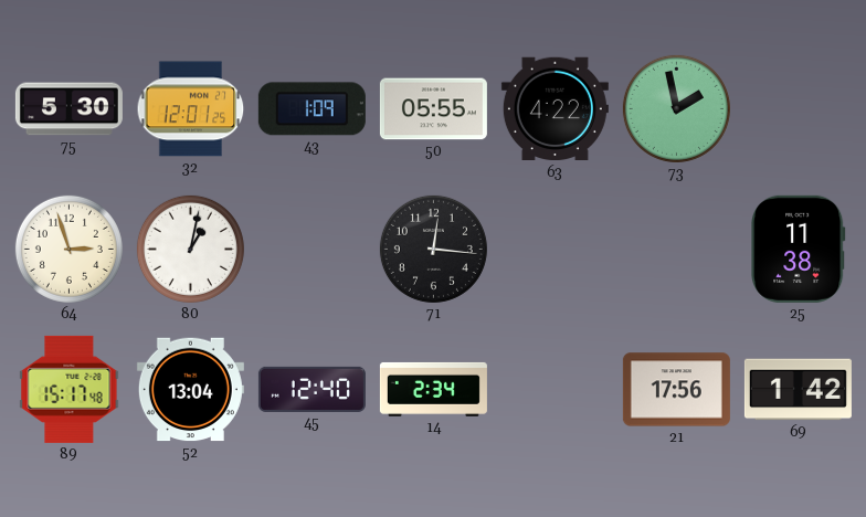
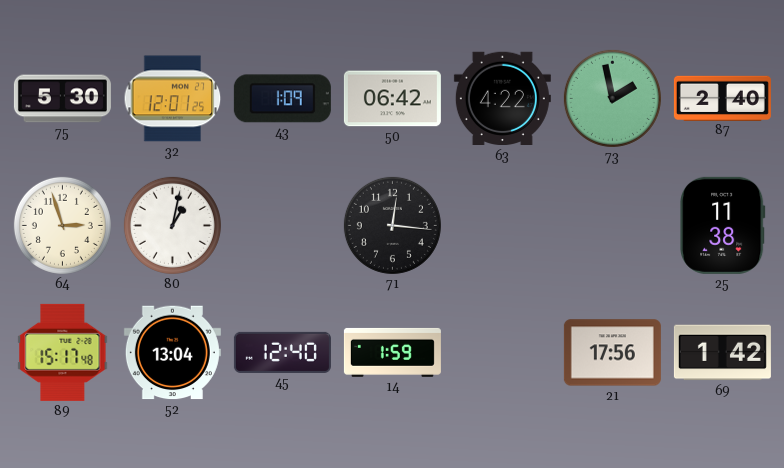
50: 05:55 -> 06:42 (392, 99)
87: none -> 2:40 (722, 98)
14: 2:34 -> 1:59 (392, 352)
